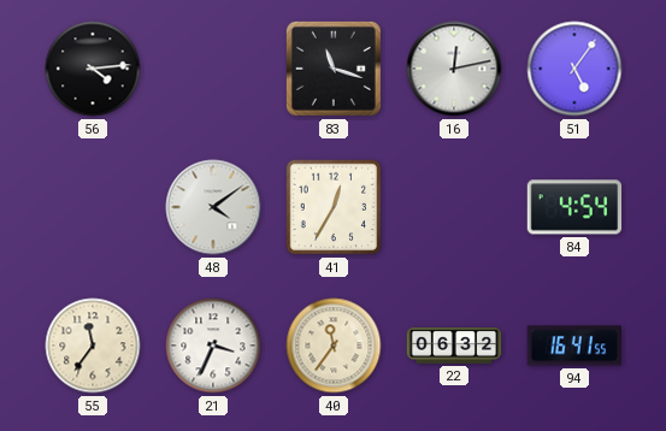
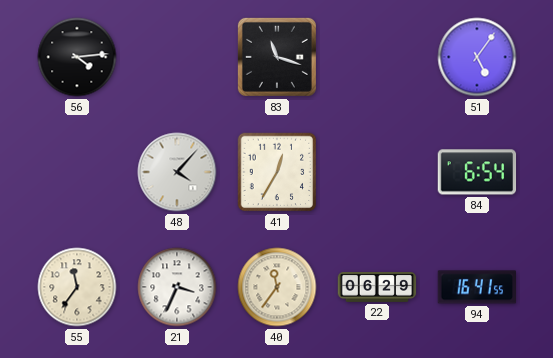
16: 12:13 -> none (454, 69)
48: 4:09 -> 4:07 (177, 172)
84: 4:54 -> 6:54 (477, 172)
22: 06:32 -> 06:29 (377, 287)
